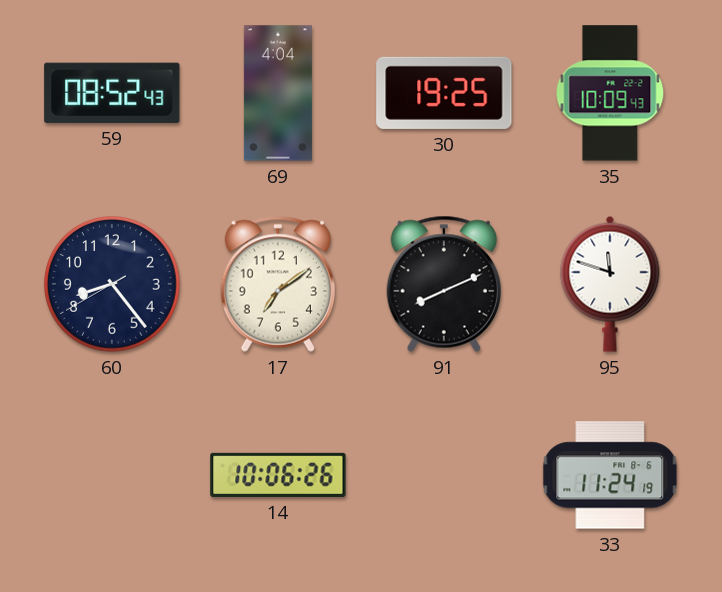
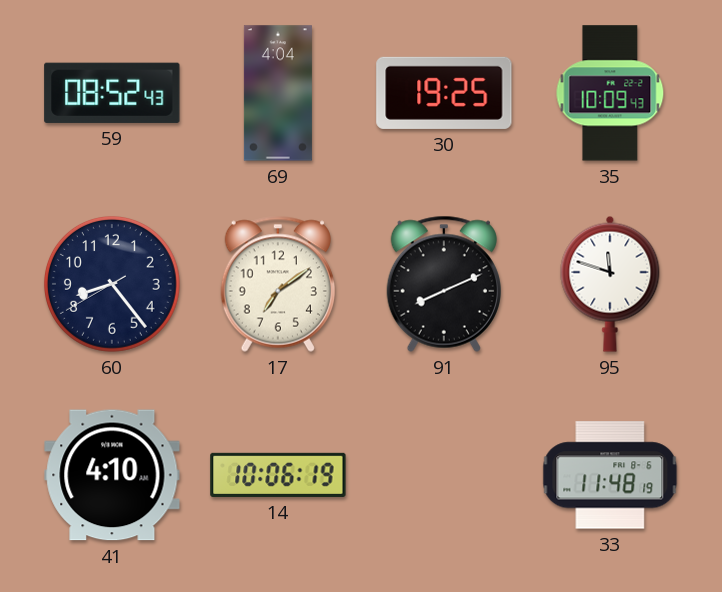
41: none -> 4:10 (112, 475)
14: 10:06:26 -> 10:06:19 (278, 475)
33: 11:24 -> 11:48 (610, 475)
